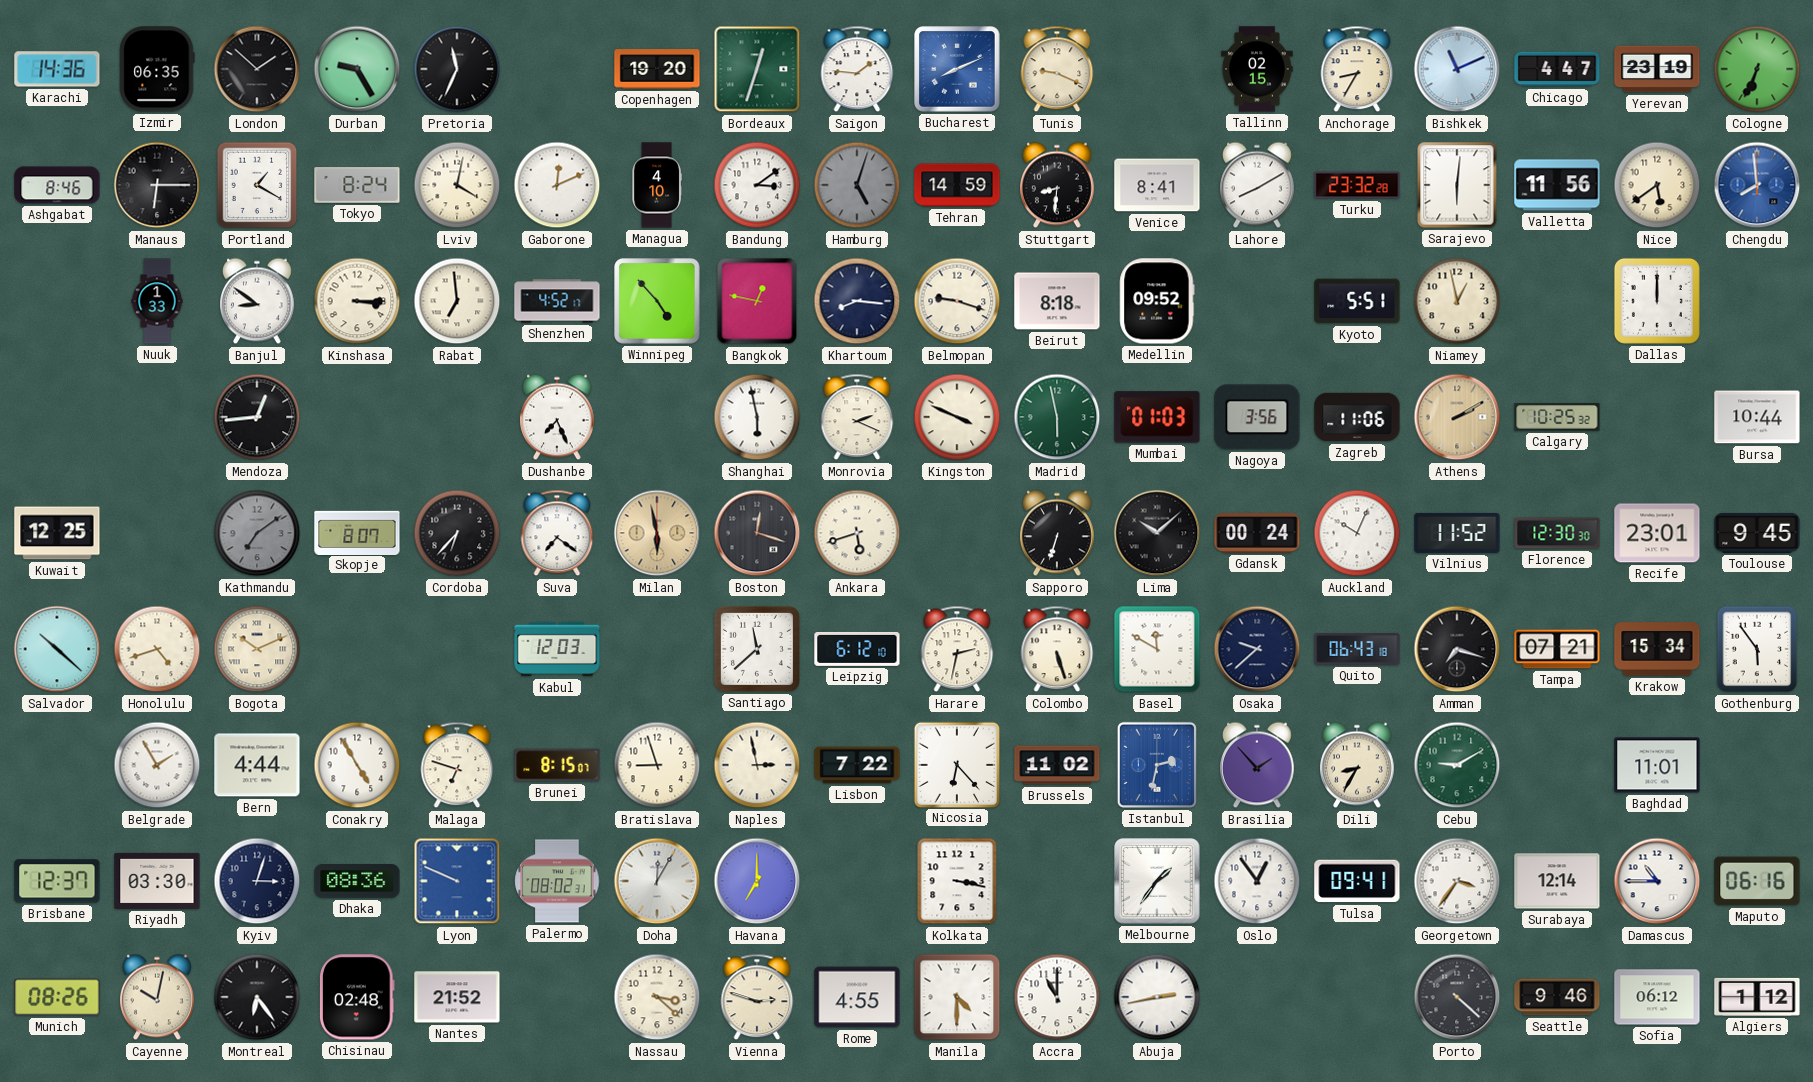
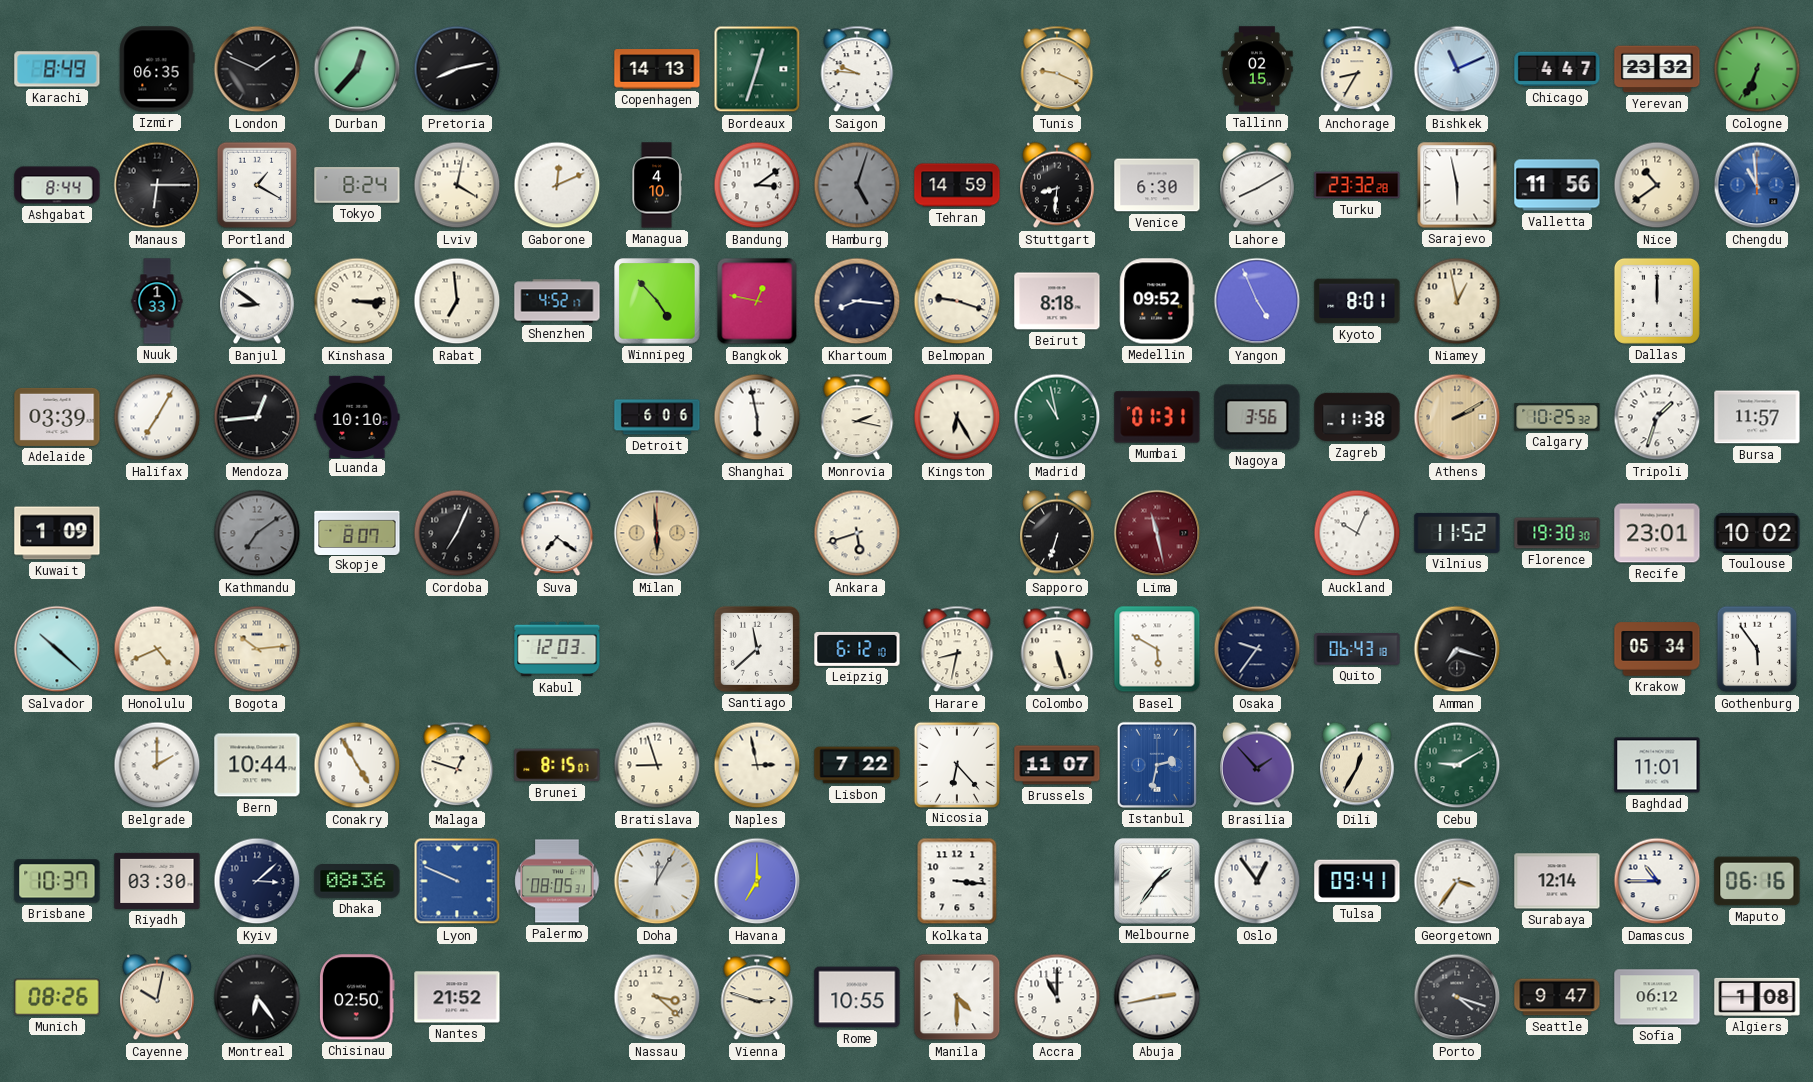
Karachi: 14:36 -> 8:49 (57, 69)
London: 1:52 -> 1:49 (257, 69)
Durban: 9:25 -> 12:37 (357, 69)
Pretoria: 11:34 -> 8:13 (457, 69)
Copenhagen: 19:20 -> 14:13 (657, 69)
Saigon: 1:46 -> 9:46 (857, 69)
Bucharest: 8:11 -> none (957, 69)
Yerevan: 23:19 -> 23:32 (1657, 69)
Ashgabat: 8:46 -> 8:44 (57, 185)
Venice: 8:41 -> 6:30 (1157, 185)
Sarajevo: 6:01 -> 5:58 (1457, 185)
Nice: 5:39 -> 10:39 (1657, 185)
Chengdu: 7:59 -> 10:59 (1757, 185)
Yangon: none -> 4:56 (1257, 301)
Kyoto: 5:51 -> 8:01 (1357, 301)
Adelaide: none -> 03:39 (57, 417)
Halifax: none -> 7:05 (157, 417)
Luanda: none -> 10:10 (357, 416)
Dushanbe: 7:26 -> none (558, 417)
Detroit: none -> 6:06 (657, 417)
Monrovia: 2:19 -> 2:17 (857, 417)
Kingston: 3:49 -> 6:25 (957, 417)
Madrid: 5:58 -> 10:58 (1057, 417)
Mumbai: 01:03 -> 01:31 (1157, 417)
Zagreb: 11:06 -> 11:38 (1357, 417)
Tripoli: none -> 1:33 (1657, 417)
Bursa: 10:44 -> 11:57 (1757, 417)
Kuwait: 12:25 -> 1:09 (57, 533)
Cordoba: 6:37 -> 7:04 (457, 533)
Milan: 5:58 -> 5:59 (657, 533)
Boston: 12:18 -> none (757, 533)
Lima: 10:08 -> 11:28 (1157, 533)
Lima dial: black -> burgundy (1157, 533)
Gdansk: 00:24 -> none (1257, 534)
Florence: 12:30 -> 19:30 (1557, 533)
Toulouse: 9:45 -> 10:02 (1757, 533)
Honolulu: 4:42 -> 4:41 (157, 649)
Bogota: 10:11 -> 10:14 (257, 649)
Harare: 2:32 -> 8:32 (957, 649)
Basel: 11:50 -> 5:50 (1157, 649)
Osaka: 9:38 -> 9:36 (1257, 649)
Tampa: 07:21 -> none (1557, 649)
Krakow: 15:34 -> 05:34 (1657, 649)
Belgrade: 1:55 -> 2:00 (157, 765)
Bern: 4:44 -> 10:44 (257, 765)
Malaga: 6:48 -> 12:48 (457, 765)
Brussels: 11:02 -> 11:07 (1057, 765)
Dili: 8:35 -> 12:35 (1358, 765)
Brisbane: 12:37 -> 10:37 (57, 881)
Kyiv: 3:03 -> 3:08 (257, 881)
Palermo: 08:02 -> 08:05 (557, 881)
Kolkata: 3:17 -> 3:16 (957, 881)
Chisinau: 02:48 -> 02:50 (357, 997)
Rome: 4:55 -> 10:55 (857, 997)
Porto: 4:22 -> 4:18 (1457, 997)
Seattle: 9:46 -> 9:47 (1557, 997)
Algiers: 1:12 -> 1:08 (1757, 997)
